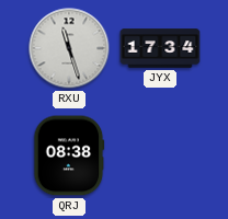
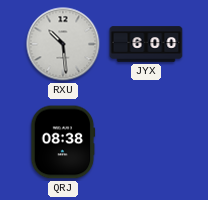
RXU: 11:27 -> 10:29 (63, 44)
JYX: 17:34 -> 6:00 (146, 44)
